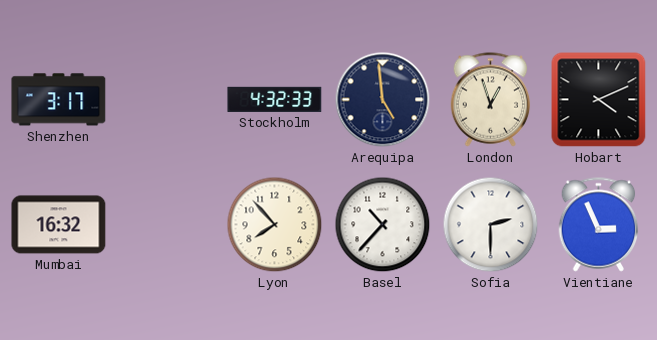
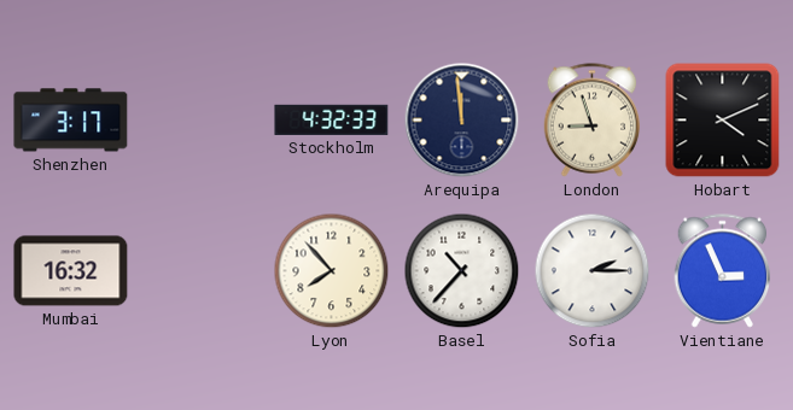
Arequipa: 4:59 -> 11:59 (462, 121)
London: 12:57 -> 8:57 (593, 121)
Sofia: 2:30 -> 2:15 (593, 271)
